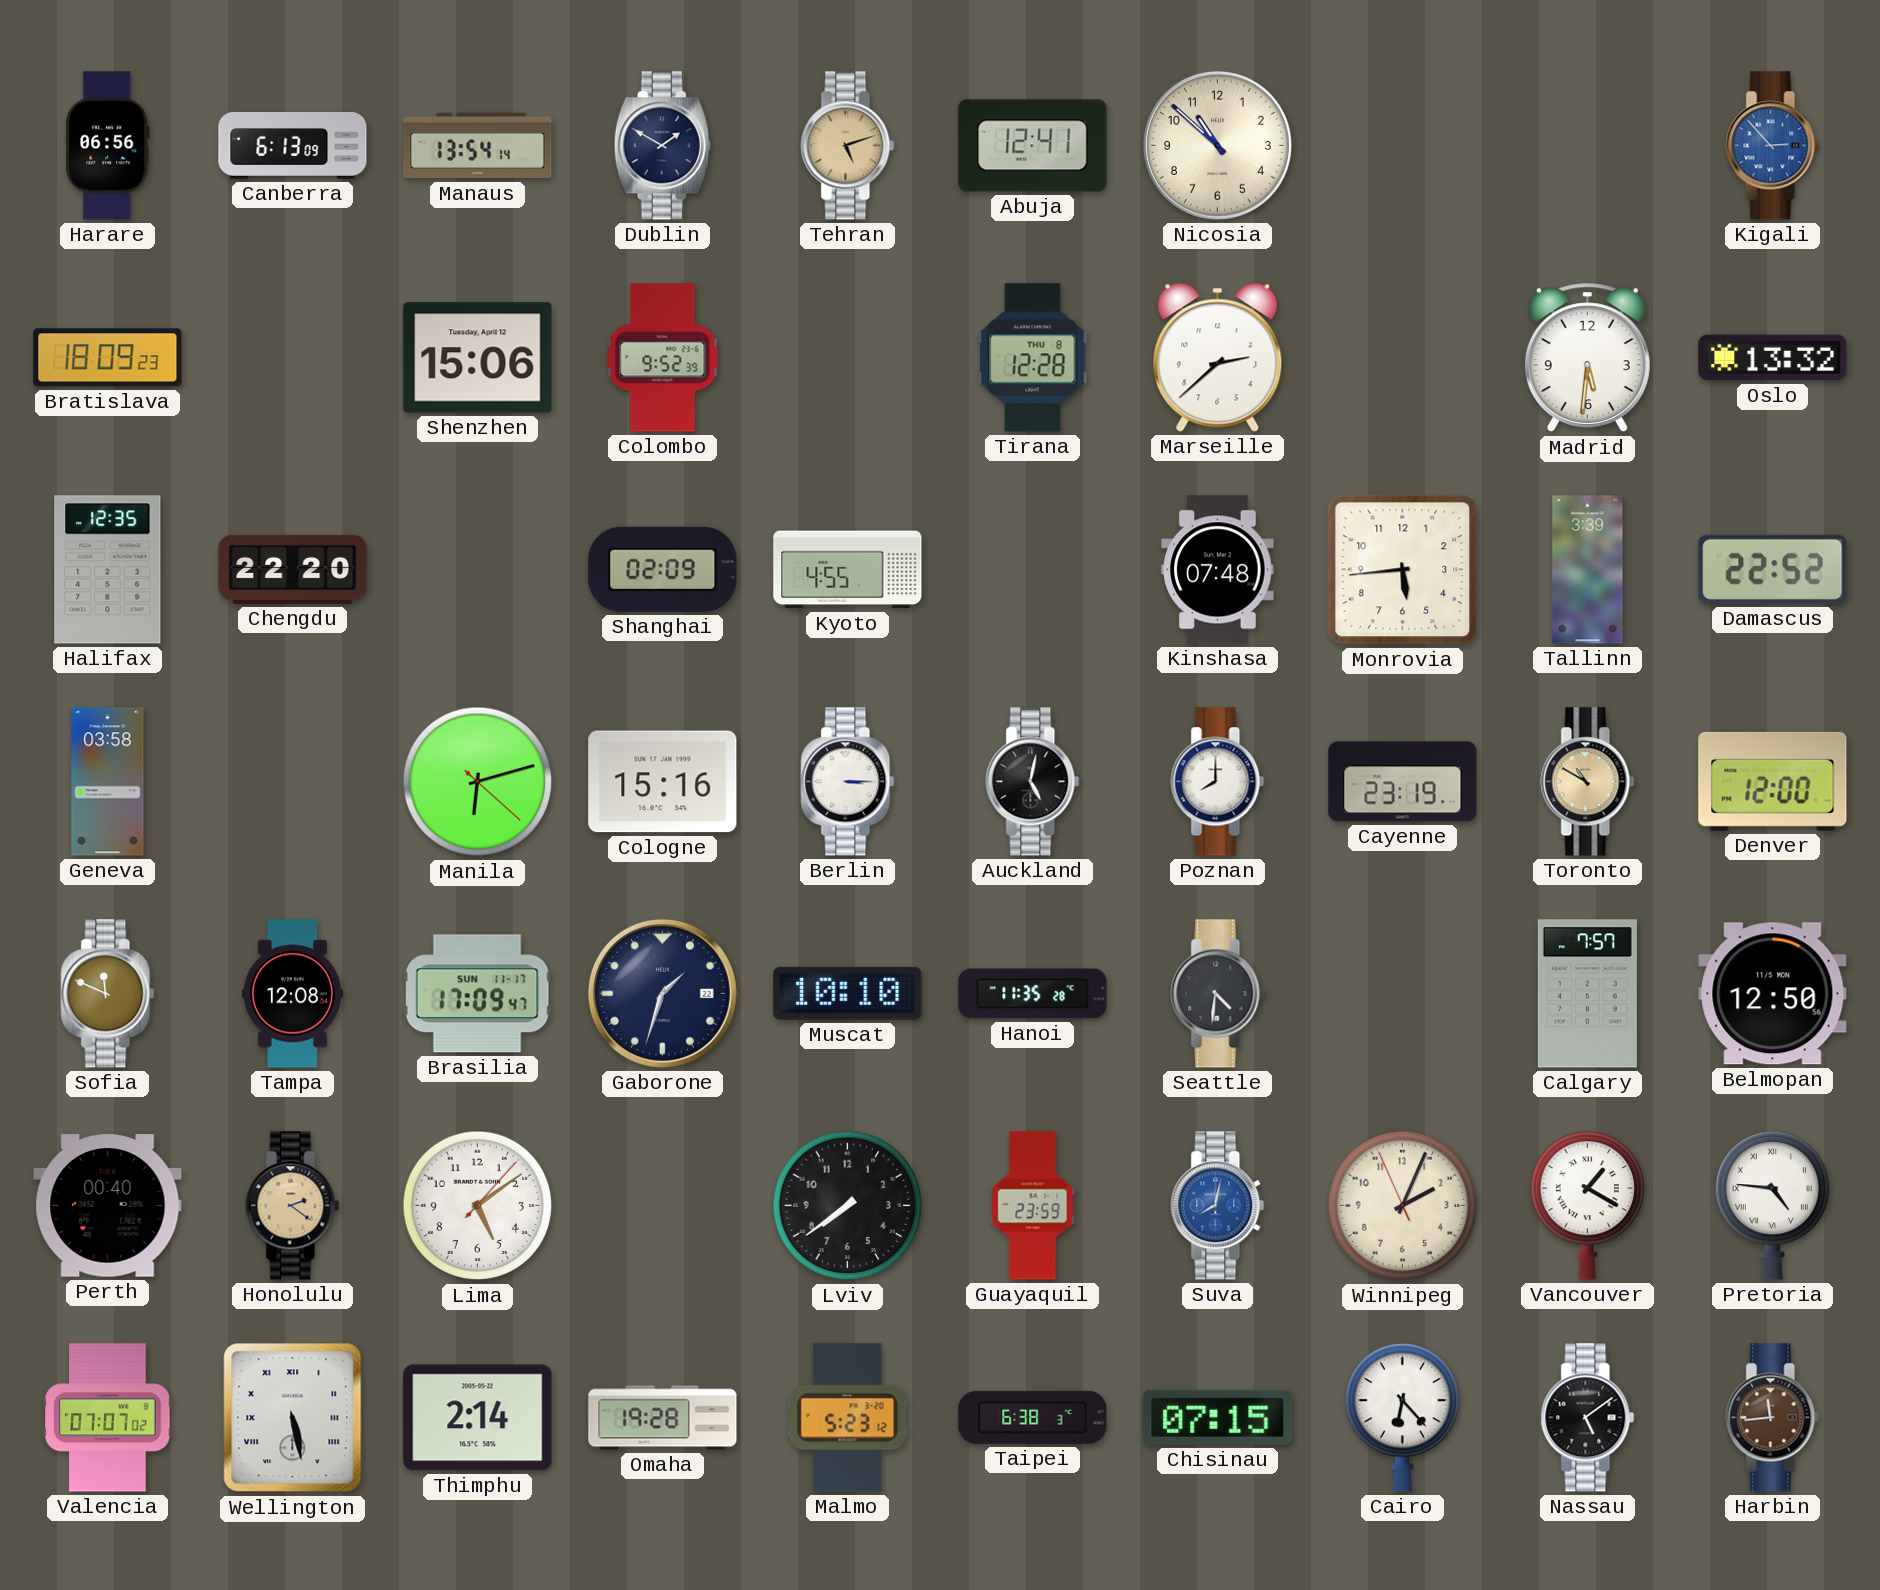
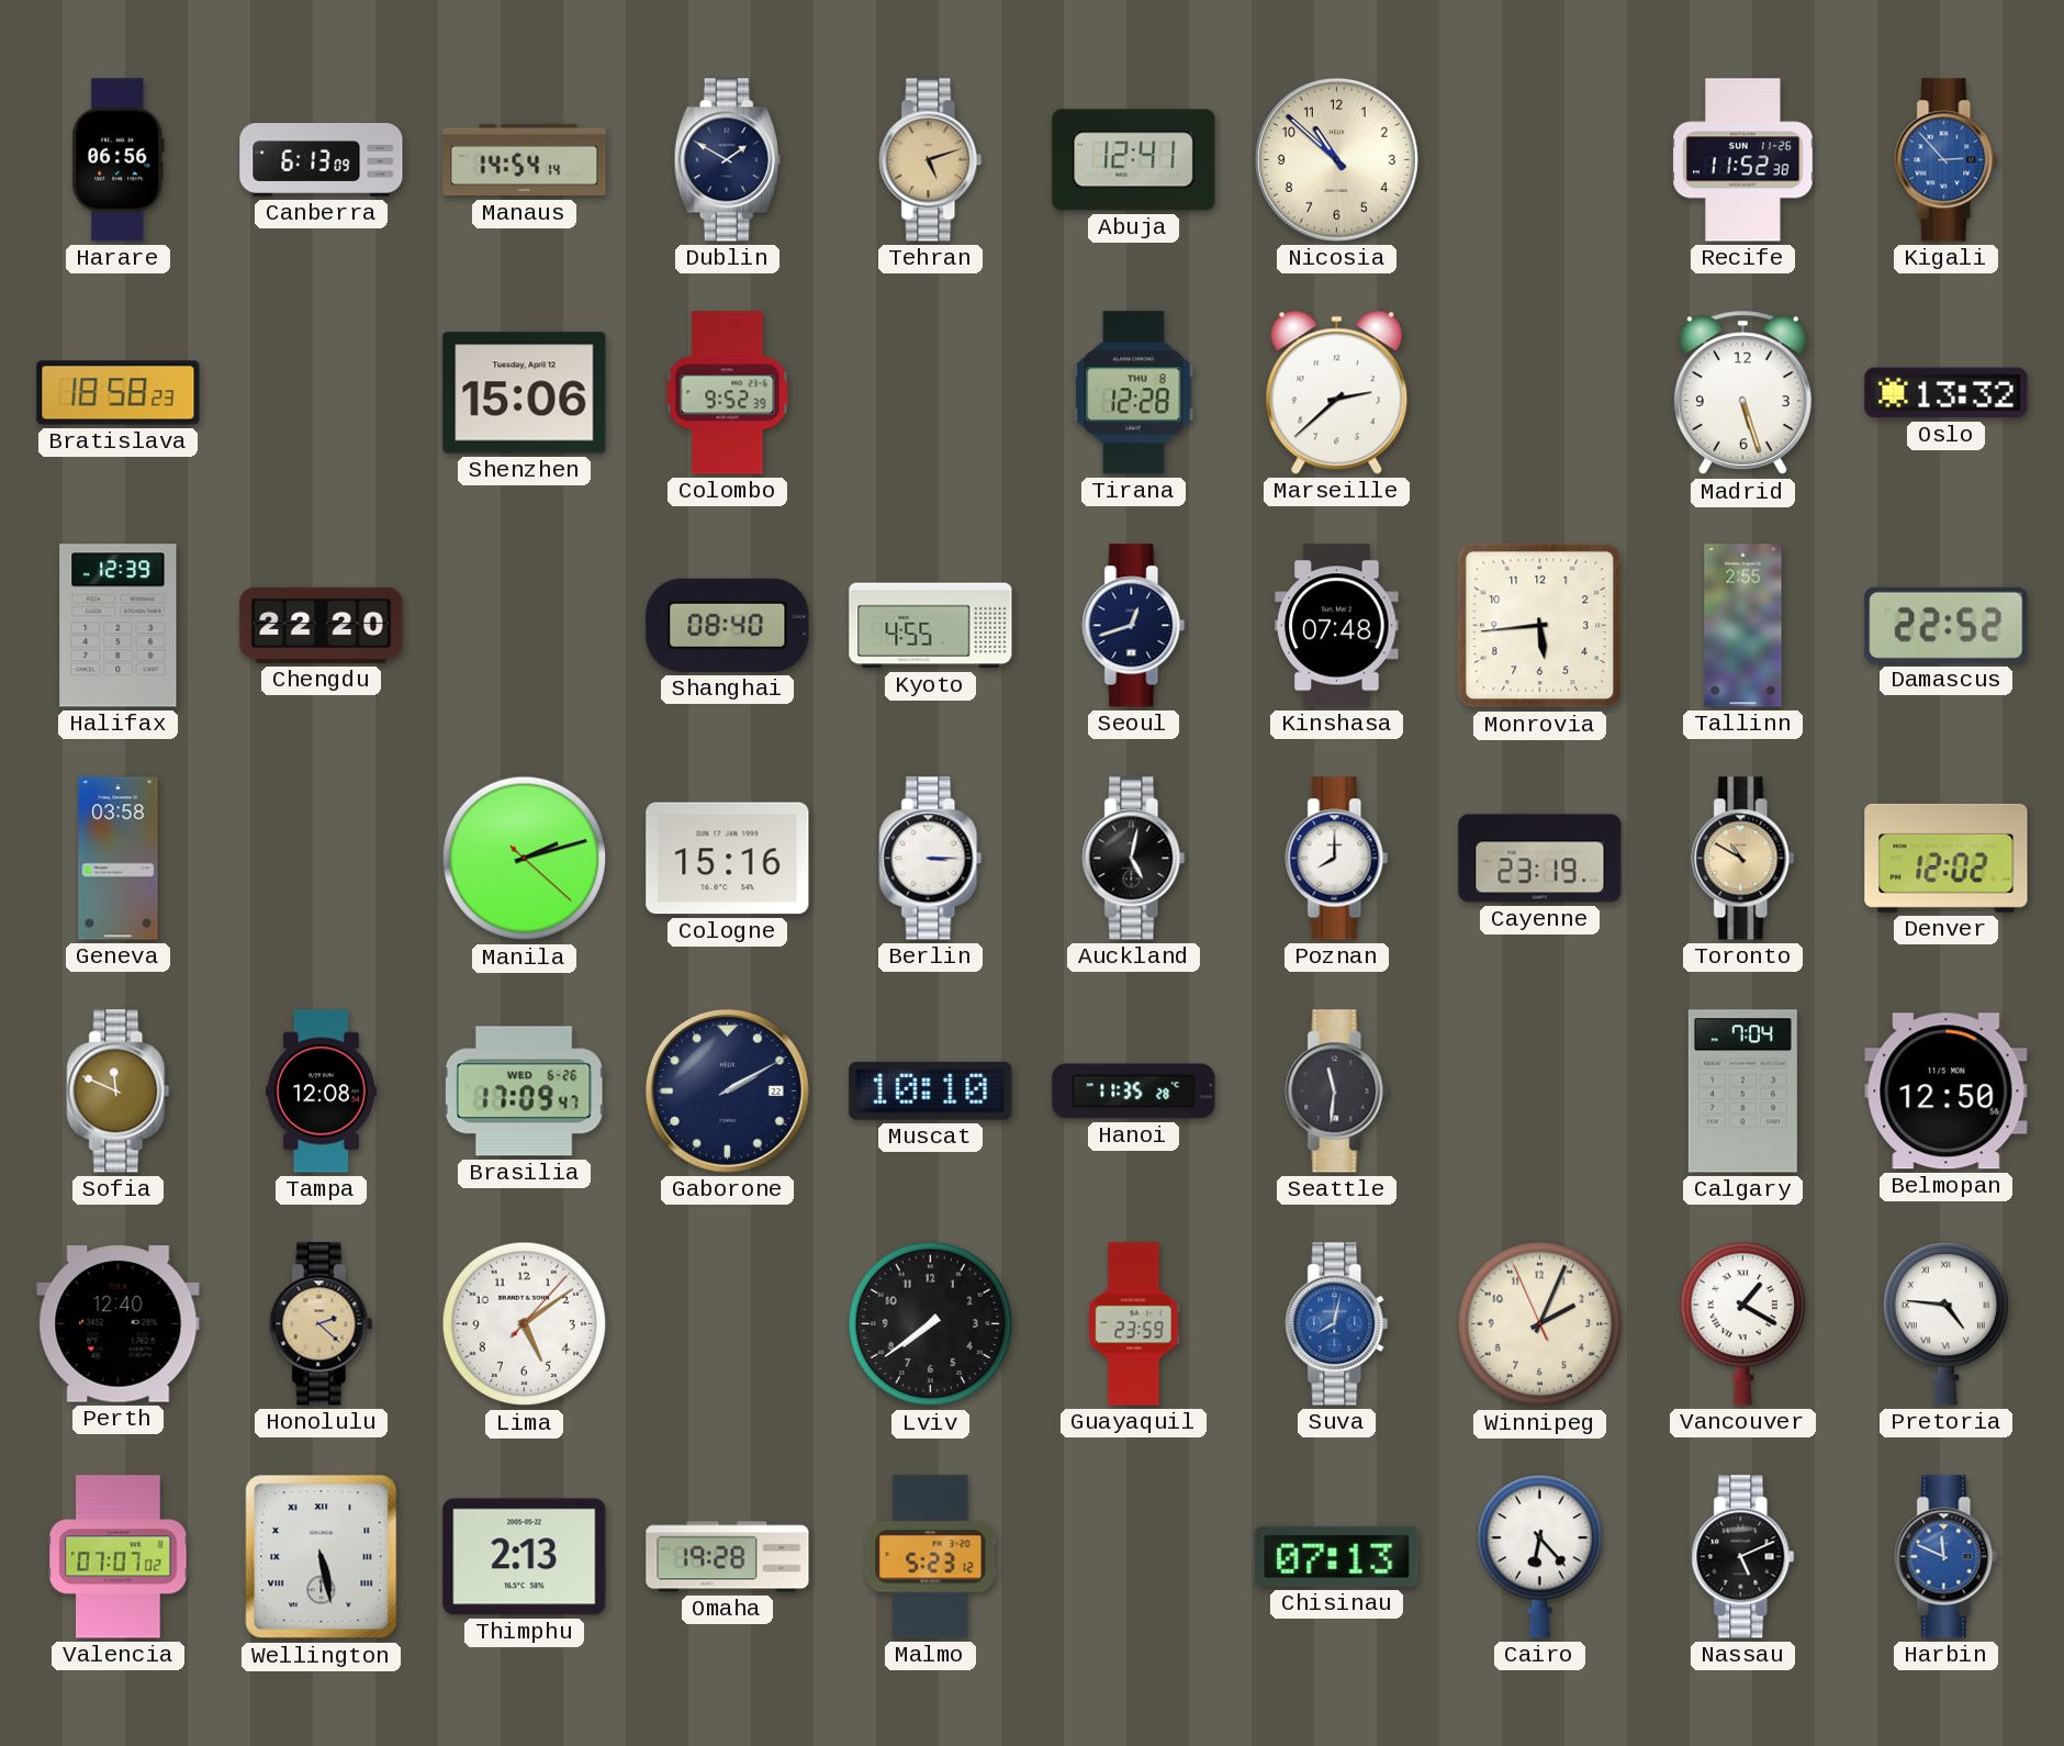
Manaus: 13:54 -> 14:54 (525, 160)
Recife: none -> 11:52 (1743, 160)
Bratislava: 18:09 -> 18:58 (119, 393)
Madrid: 5:31 -> 5:27 (1742, 393)
Halifax: 12:35 -> 12:39 (119, 626)
Shanghai: 02:09 -> 08:40 (728, 625)
Seoul: none -> 12:42 (1134, 626)
Tallinn: 3:39 -> 2:55 (1743, 626)
Manila: 6:12 -> 2:12 (525, 859)
Denver: 12:00 -> 12:02 (1947, 858)
Brasilia date: SUN 11-17 -> WED 6-26 (524, 1092)
Gaborone: 1:33 -> 2:10 (727, 1090)
Seattle: 4:31 -> 11:31 (1337, 1092)
Calgary: 7:57 -> 7:04 (1742, 1092)
Perth: 00:40 -> 12:40 (119, 1324)
Honolulu: 2:21 -> 2:22 (322, 1324)
Thimphu: 2:14 -> 2:13 (525, 1557)
Taipei: 6:38 -> none (1033, 1417)
Chisinau: 07:15 -> 07:13 (1337, 1556)
Nassau: 5:09 -> 5:11 (1743, 1557)
Harbin: 11:44 -> 11:49 (1947, 1557)
Harbin dial: brown -> blue (1947, 1557)
